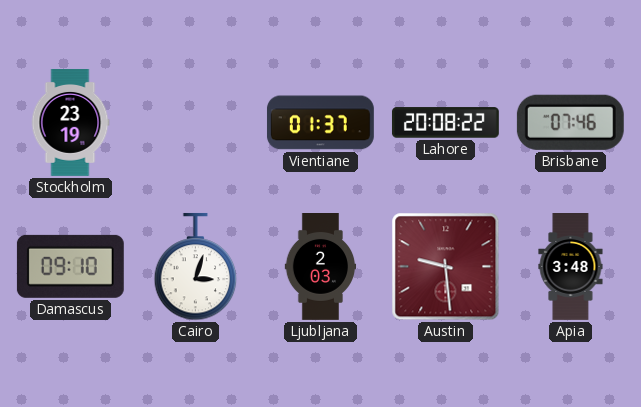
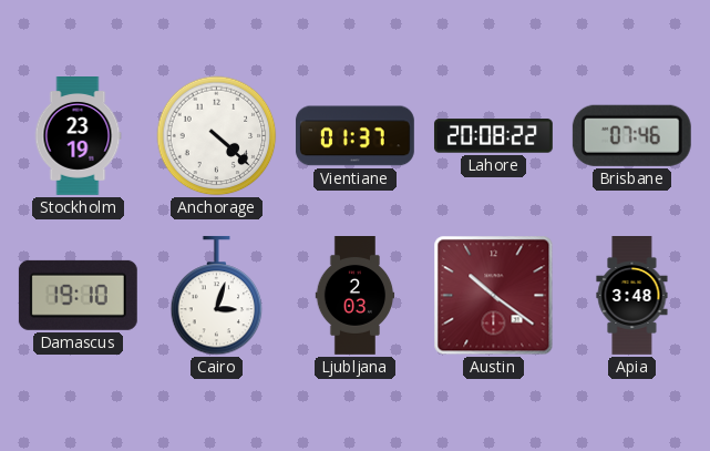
Anchorage: none -> 4:22 (217, 136)
Damascus: 09:10 -> 19:10 (78, 295)
Austin: 9:29 -> 10:21 (494, 296)
